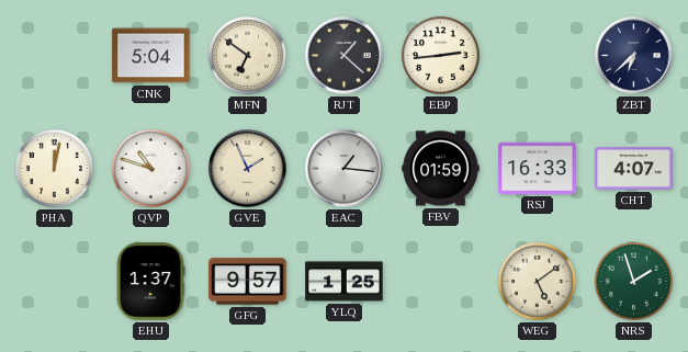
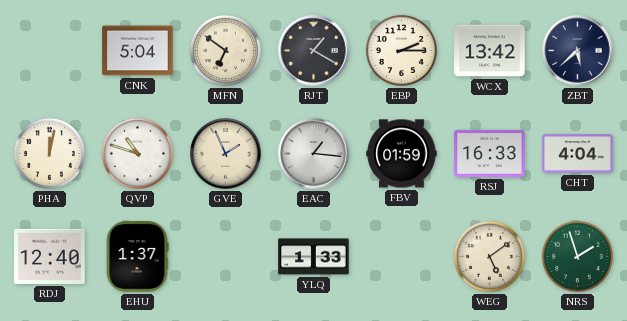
RJT: 1:22 -> 1:20 (314, 51)
EBP: 2:44 -> 2:15 (401, 50)
WCX: none -> 13:42 (490, 51)
ZBT: 6:38 -> 5:38 (578, 51)
CHT: 4:07 -> 4:04 (578, 154)
RDJ: none -> 12:40 (50, 256)
GFG: 9:57 -> none (248, 282)
YLQ: 1:25 -> 1:33 (314, 257)
